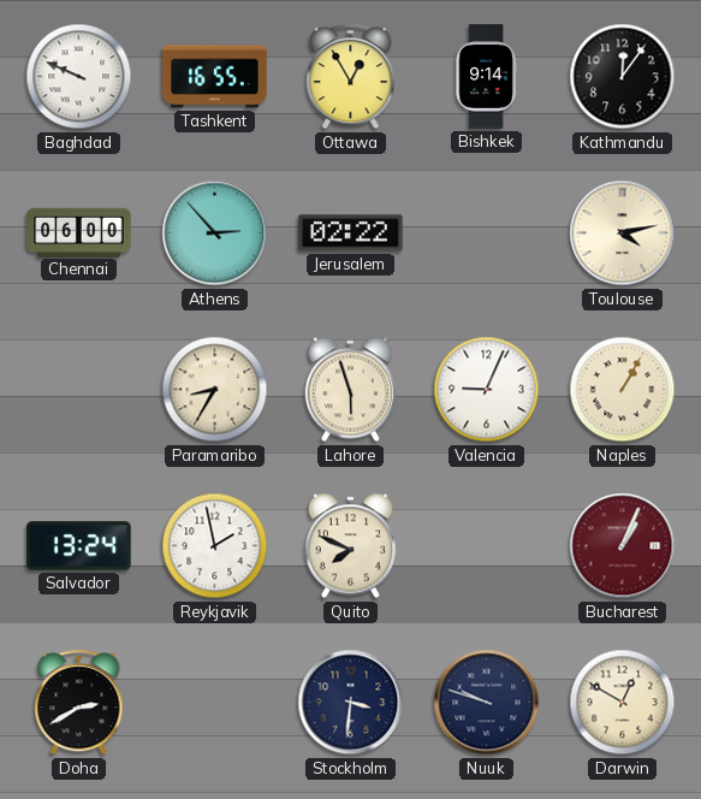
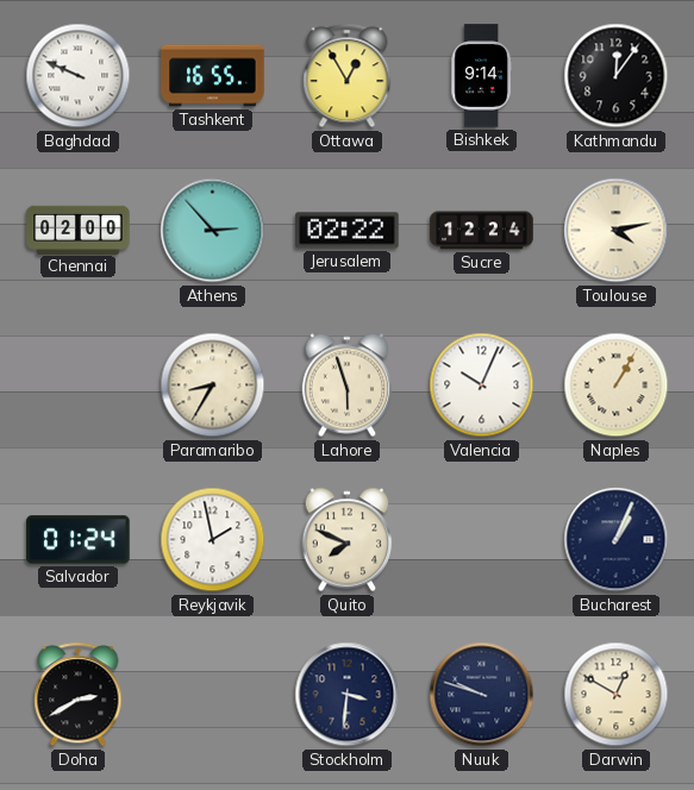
Chennai: 06:00 -> 02:00 (79, 230)
Sucre: none -> 12:24 (482, 231)
Valencia: 9:04 -> 10:04 (482, 385)
Salvador: 13:24 -> 01:24 (79, 540)
Bucharest dial: burgundy -> navy (617, 540)
